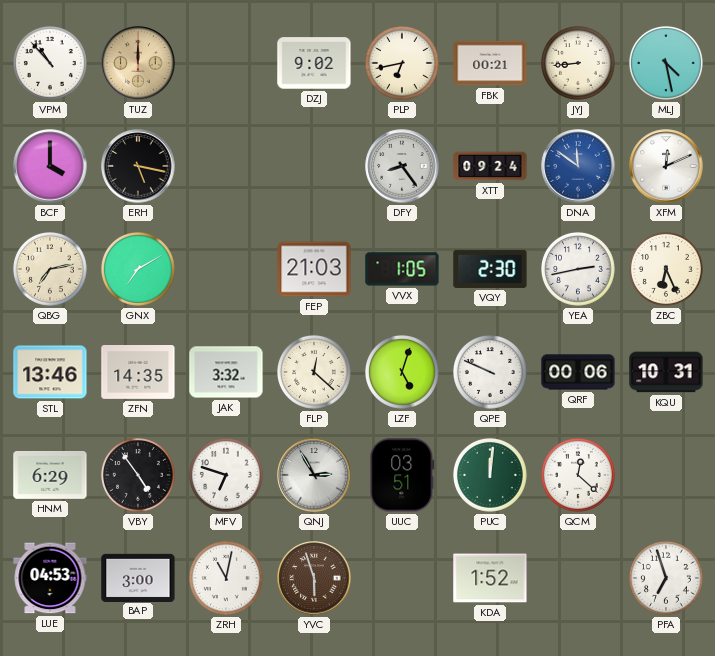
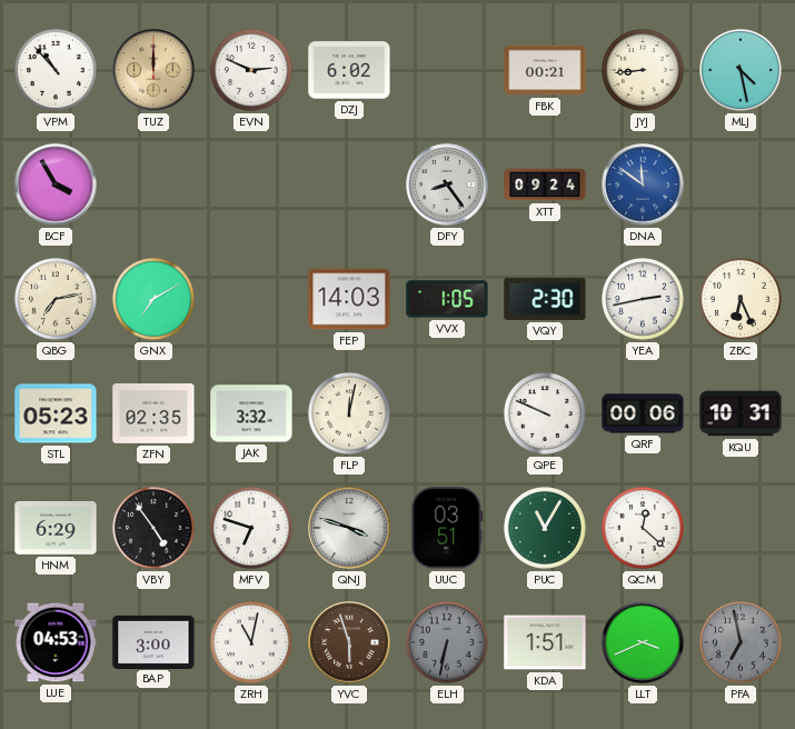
EVN: none -> 2:49 (251, 70)
DZJ: 9:02 -> 6:02 (349, 70)
PLP: 6:43 -> none (402, 63)
BCF: 4:00 -> 3:55 (56, 184)
ERH: 5:17 -> none (138, 166)
XFM: 12:11 -> none (666, 166)
FEP: 21:03 -> 14:03 (349, 299)
STL: 13:46 -> 05:23 (56, 413)
ZFN: 14:35 -> 02:35 (153, 415)
FLP: 12:22 -> 12:02 (349, 413)
LZF: 5:03 -> none (402, 372)
QNJ: 2:55 -> 3:48 (349, 528)
PUC: 12:01 -> 11:05 (545, 528)
ELH: none -> 6:32 (447, 642)
KDA: 1:52 -> 1:51 (545, 642)
LLT: none -> 3:41 (643, 642)
PFA: 6:57 -> 6:58 (741, 642)
PFA dial: white -> grey (741, 642)
